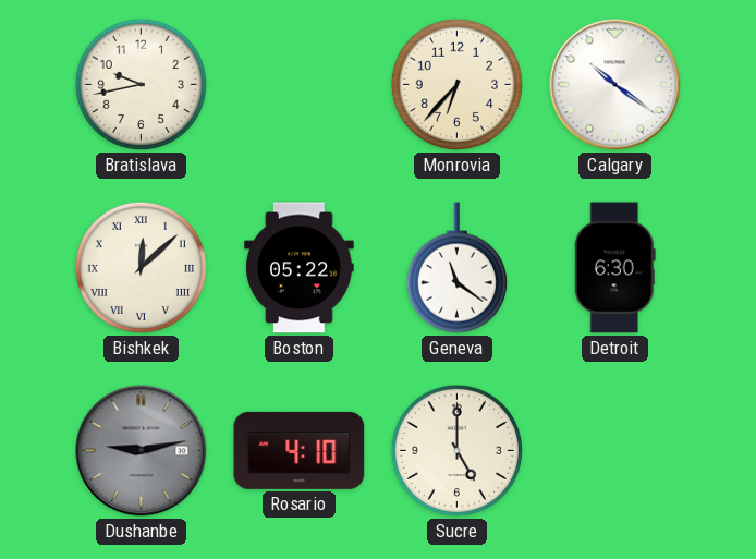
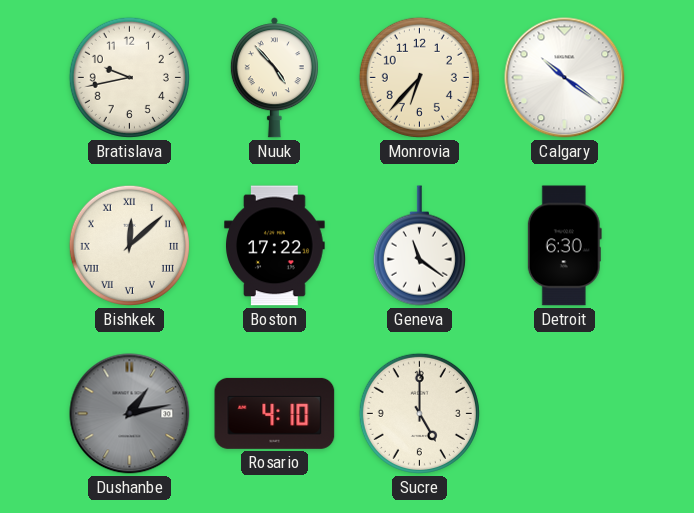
Nuuk: none -> 4:53 (274, 78)
Boston: 05:22 -> 17:22 (275, 246)
Dushanbe: 9:13 -> 1:13 (130, 414)
